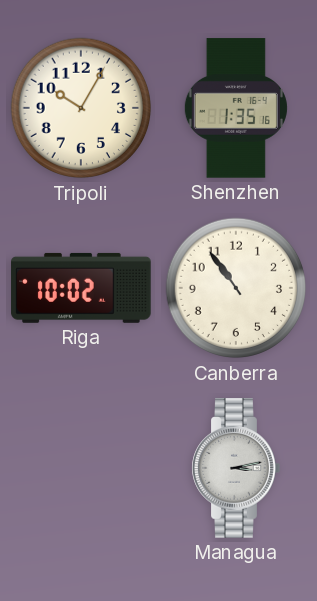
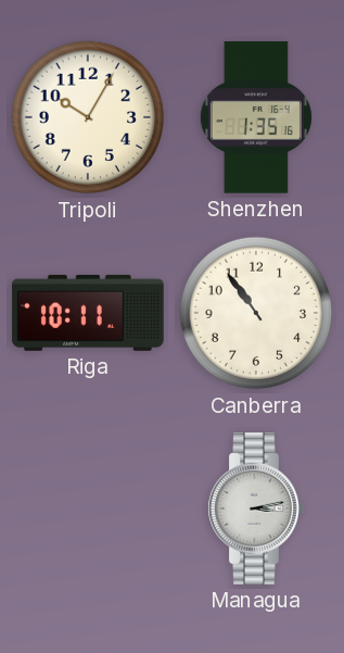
Riga: 10:02 -> 10:11 (88, 313)
